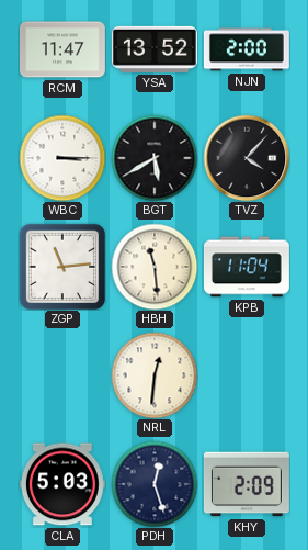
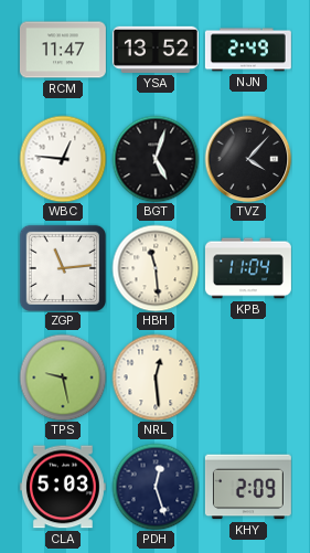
NJN: 2:00 -> 2:49 (248, 50)
WBC: 3:15 -> 12:46 (63, 159)
BGT: 5:40 -> 5:03 (156, 159)
TPS: none -> 9:28 (63, 377)
NRL: 12:31 -> 12:29 (156, 377)
